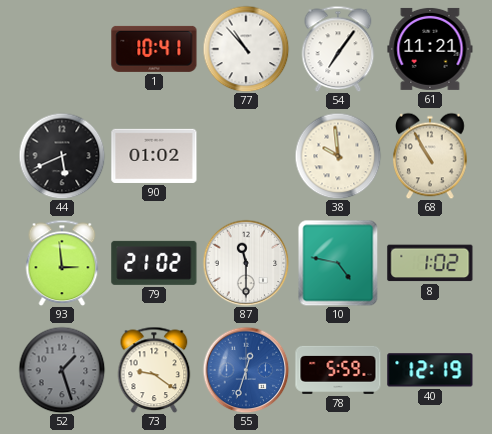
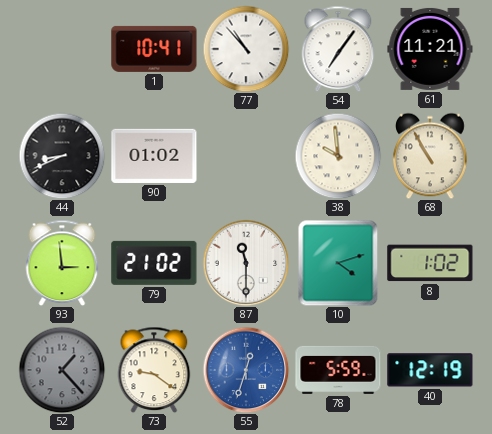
44: 5:41 -> 8:41 (62, 156)
10: 4:47 -> 4:12 (338, 263)
52: 1:27 -> 1:23 (62, 370)
